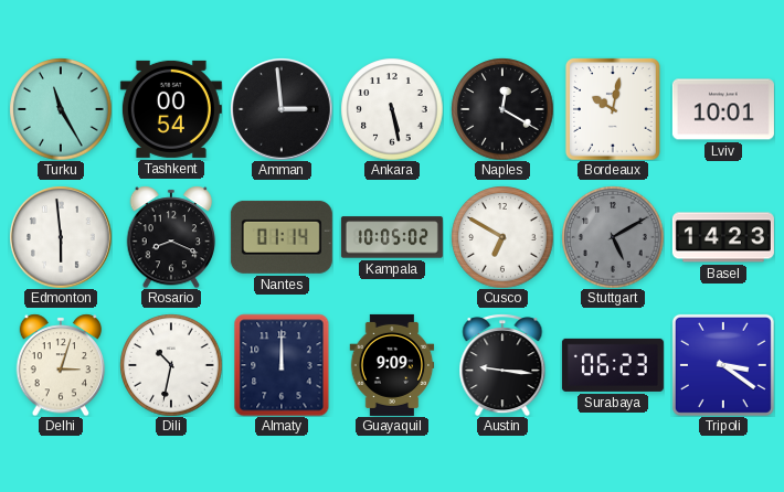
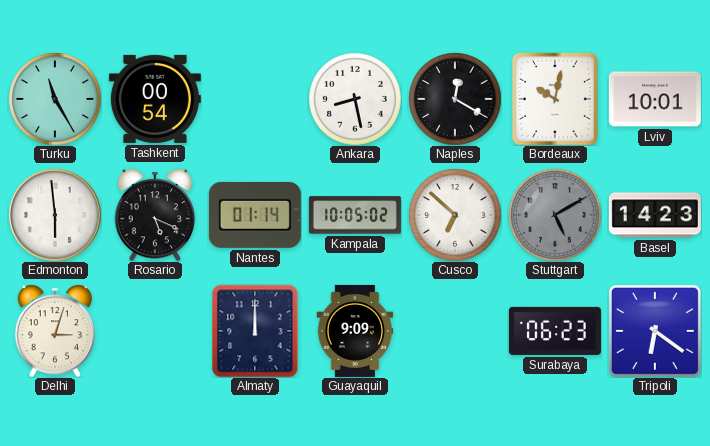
Amman: 2:59 -> none (282, 109)
Ankara: 5:28 -> 8:28 (355, 99)
Rosario: 8:19 -> 5:19 (155, 215)
Cusco: 6:50 -> 6:52 (455, 215)
Dili: 10:32 -> none (171, 365)
Austin: 9:16 -> none (502, 365)
Tripoli: 3:21 -> 6:21 (655, 331)
